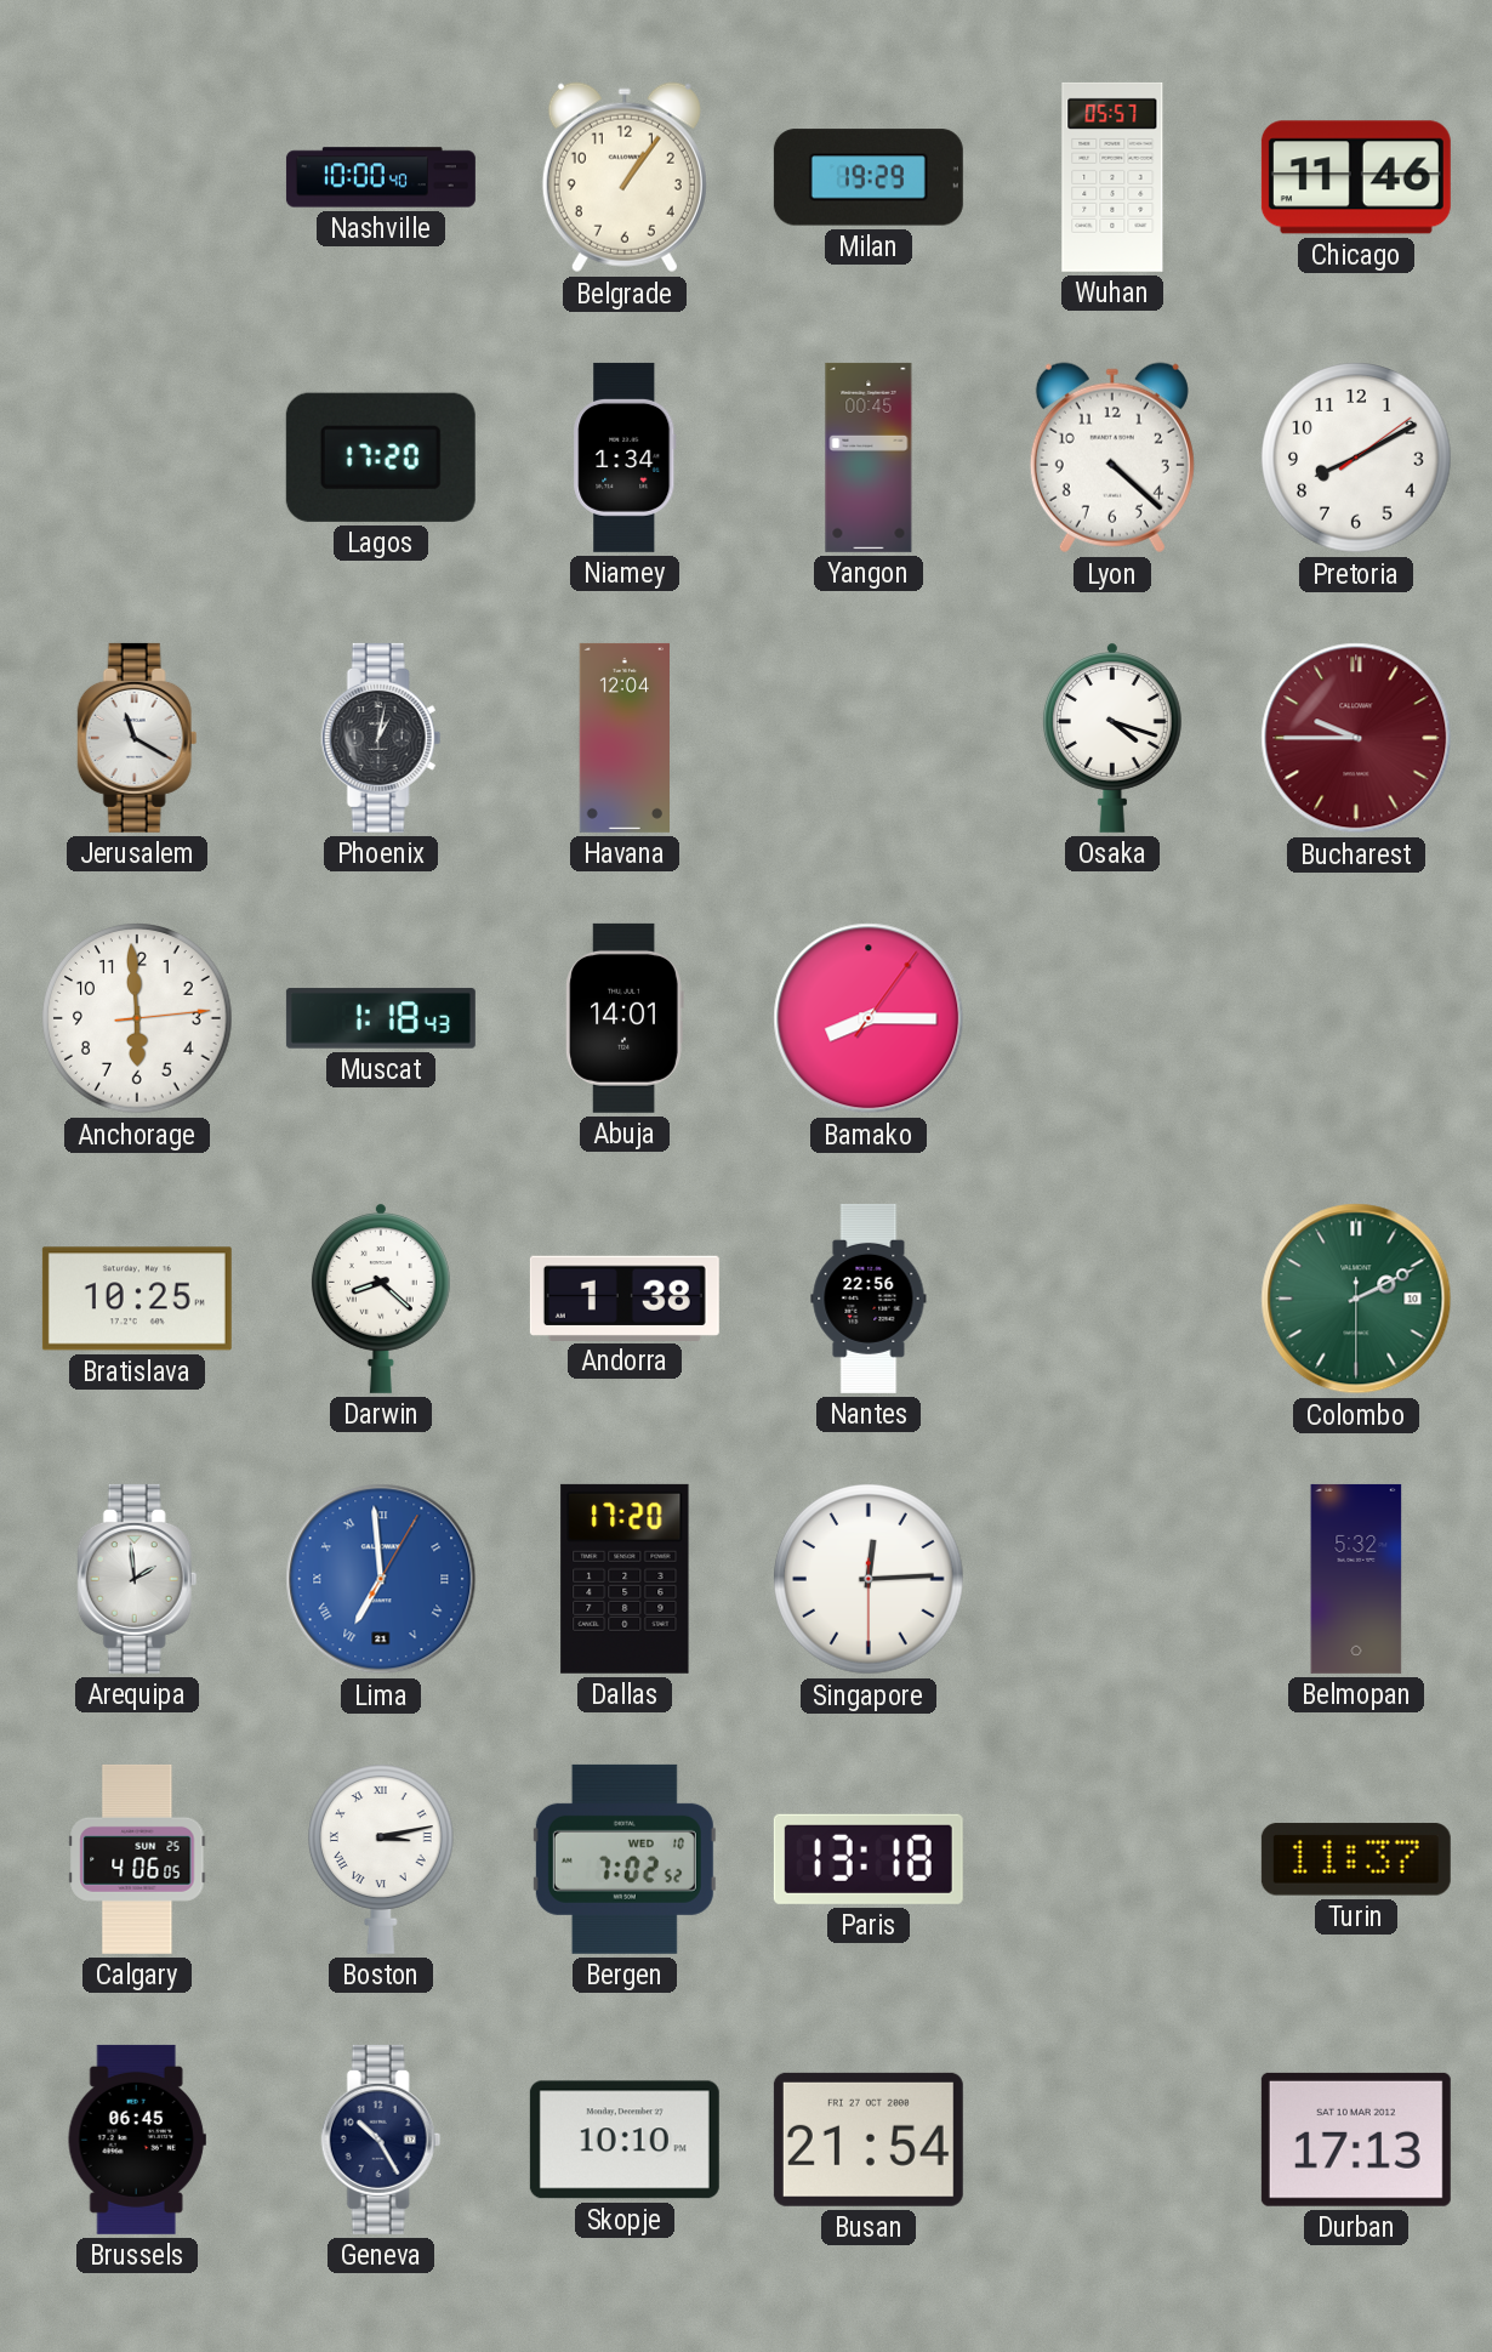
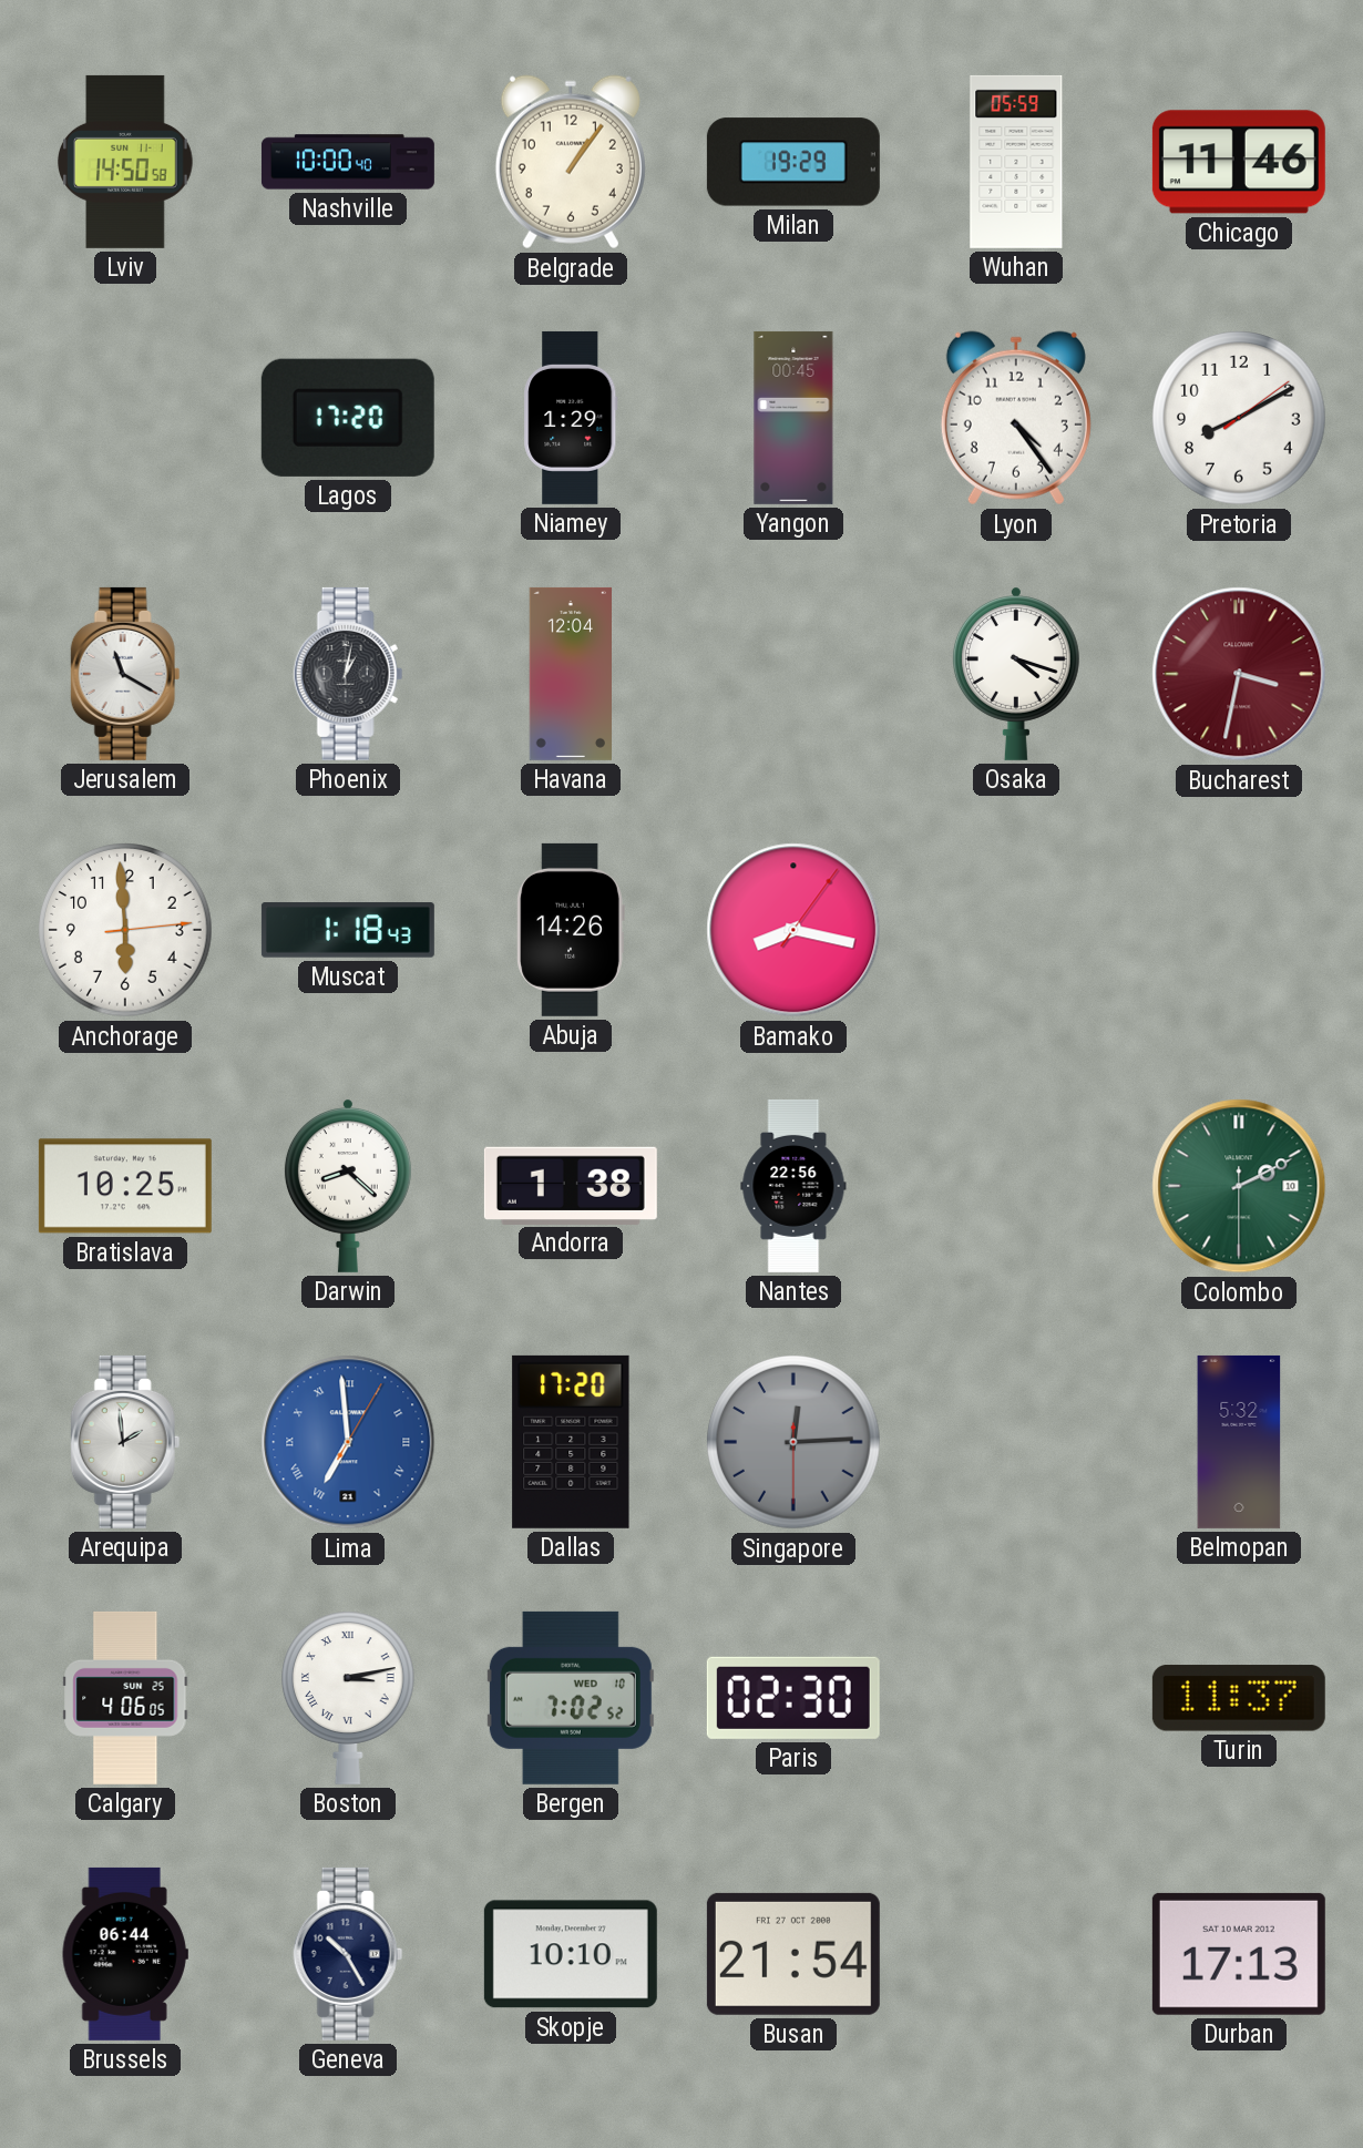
Lviv: none -> 14:50 (125, 162)
Wuhan: 05:57 -> 05:59 (1016, 162)
Niamey: 1:34 -> 1:29 (571, 418)
Lyon: 4:22 -> 4:24 (1016, 418)
Bucharest: 9:45 -> 3:32 (1239, 674)
Abuja: 14:01 -> 14:26 (571, 930)
Bamako: 8:15 -> 8:17 (793, 930)
Singapore dial: white -> grey (793, 1442)
Paris: 13:18 -> 02:30 (793, 1698)
Brussels: 06:45 -> 06:44 (125, 1954)
